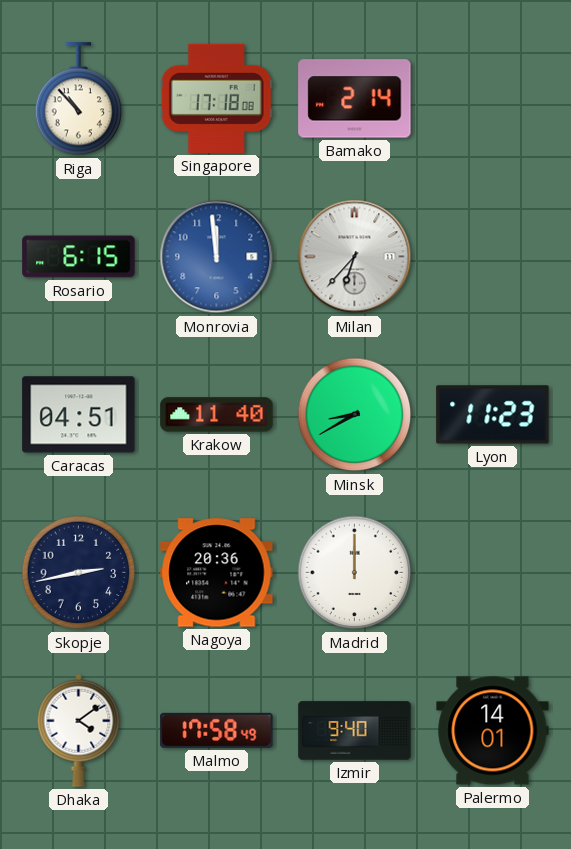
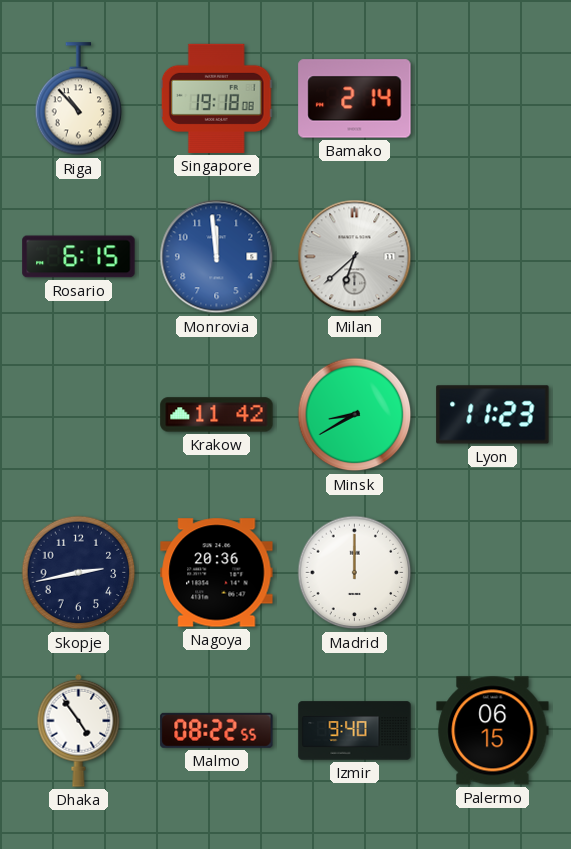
Singapore: 17:18 -> 19:18 (216, 98)
Milan: 6:37 -> 6:38 (355, 257)
Caracas: 04:51 -> none (79, 415)
Krakow: 11:40 -> 11:42 (217, 415)
Dhaka: 4:09 -> 4:54 (79, 730)
Malmo: 17:58 -> 08:22 (217, 730)
Palermo: 14:01 -> 06:15 (493, 731)
